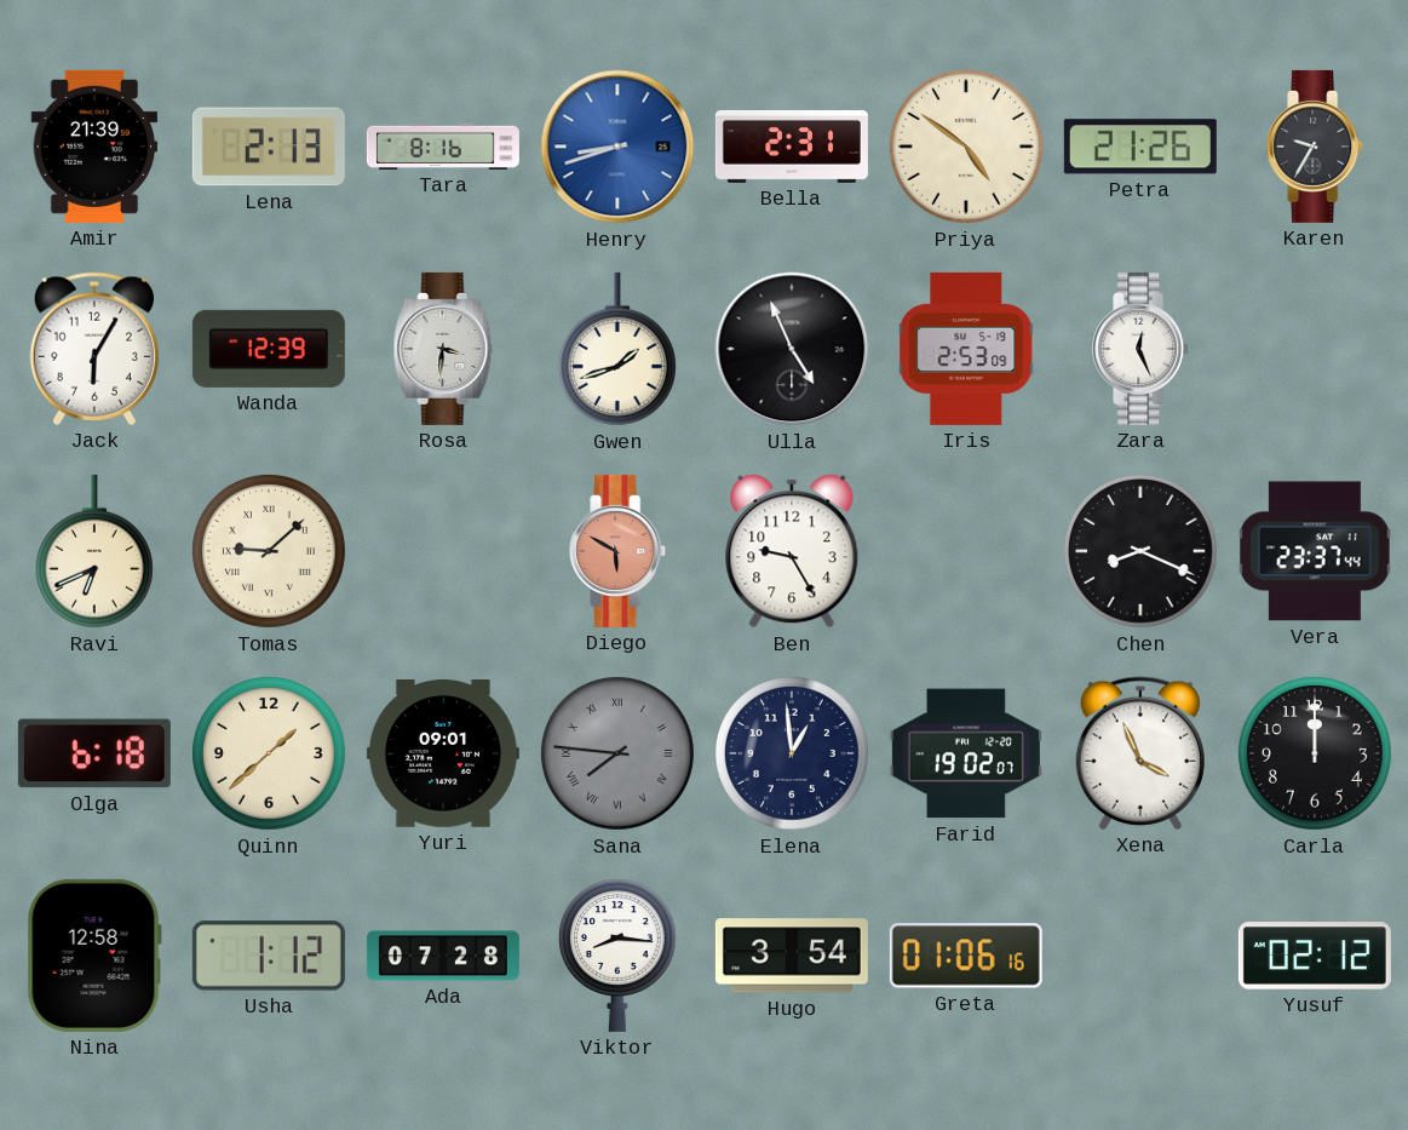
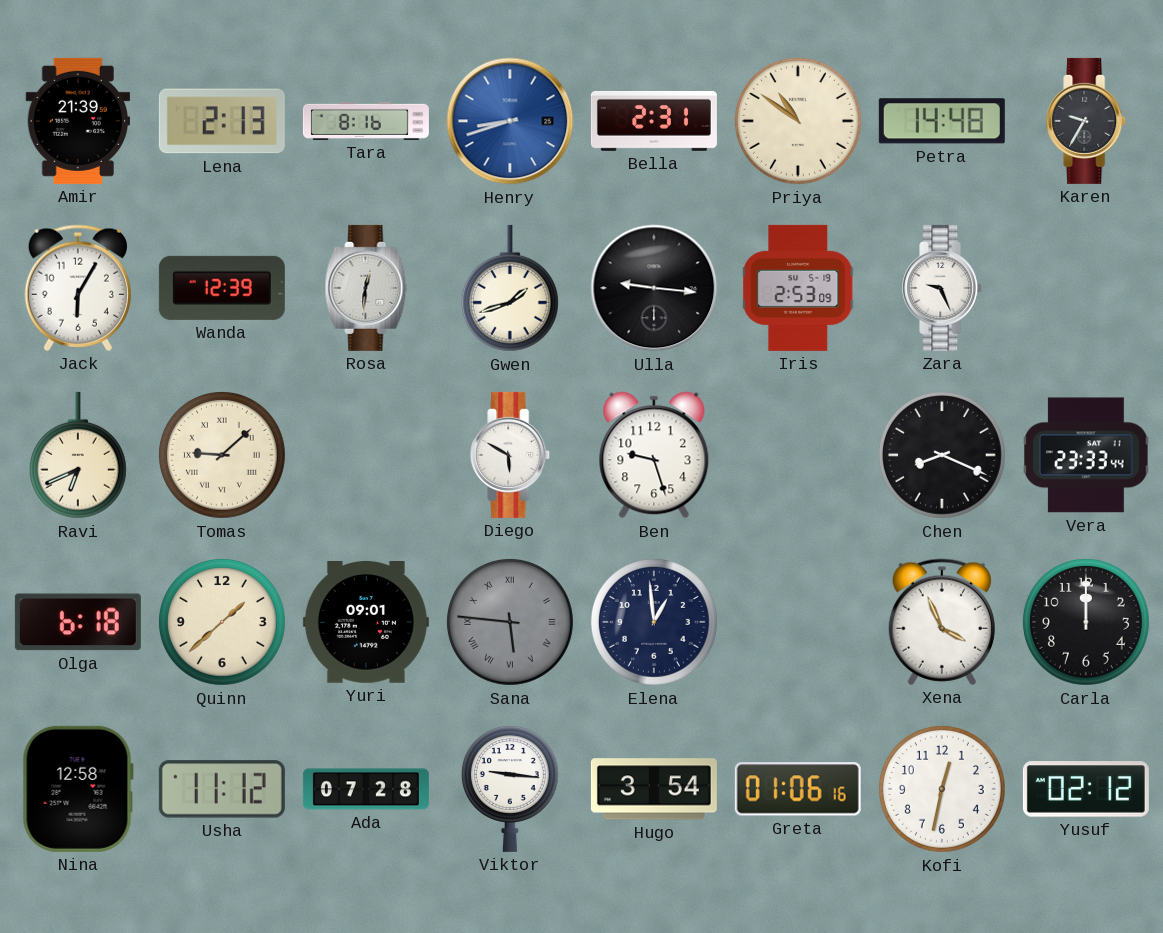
Priya: 4:51 -> 10:51 (798, 121)
Petra: 21:26 -> 14:48 (942, 121)
Rosa: 3:31 -> 12:31 (366, 288)
Ulla: 4:56 -> 9:16 (654, 288)
Zara: 12:26 -> 9:26 (943, 288)
Diego dial: salmon -> white (511, 455)
Ben: 9:25 -> 9:27 (654, 455)
Vera: 23:37 -> 23:33 (1086, 455)
Sana: 7:46 -> 5:46 (510, 622)
Farid: 19:02 -> none (966, 753)
Usha: 1:12 -> 11:12 (222, 789)
Viktor: 8:16 -> 9:16 (510, 789)
Kofi: none -> 12:32 (942, 789)
